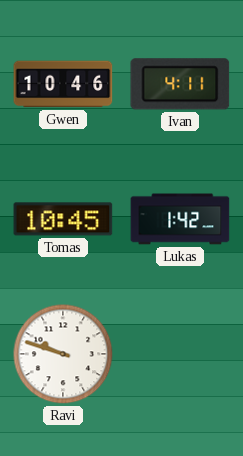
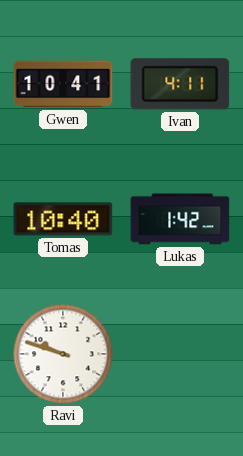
Gwen: 10:46 -> 10:41 (63, 84)
Tomas: 10:45 -> 10:40 (63, 219)
